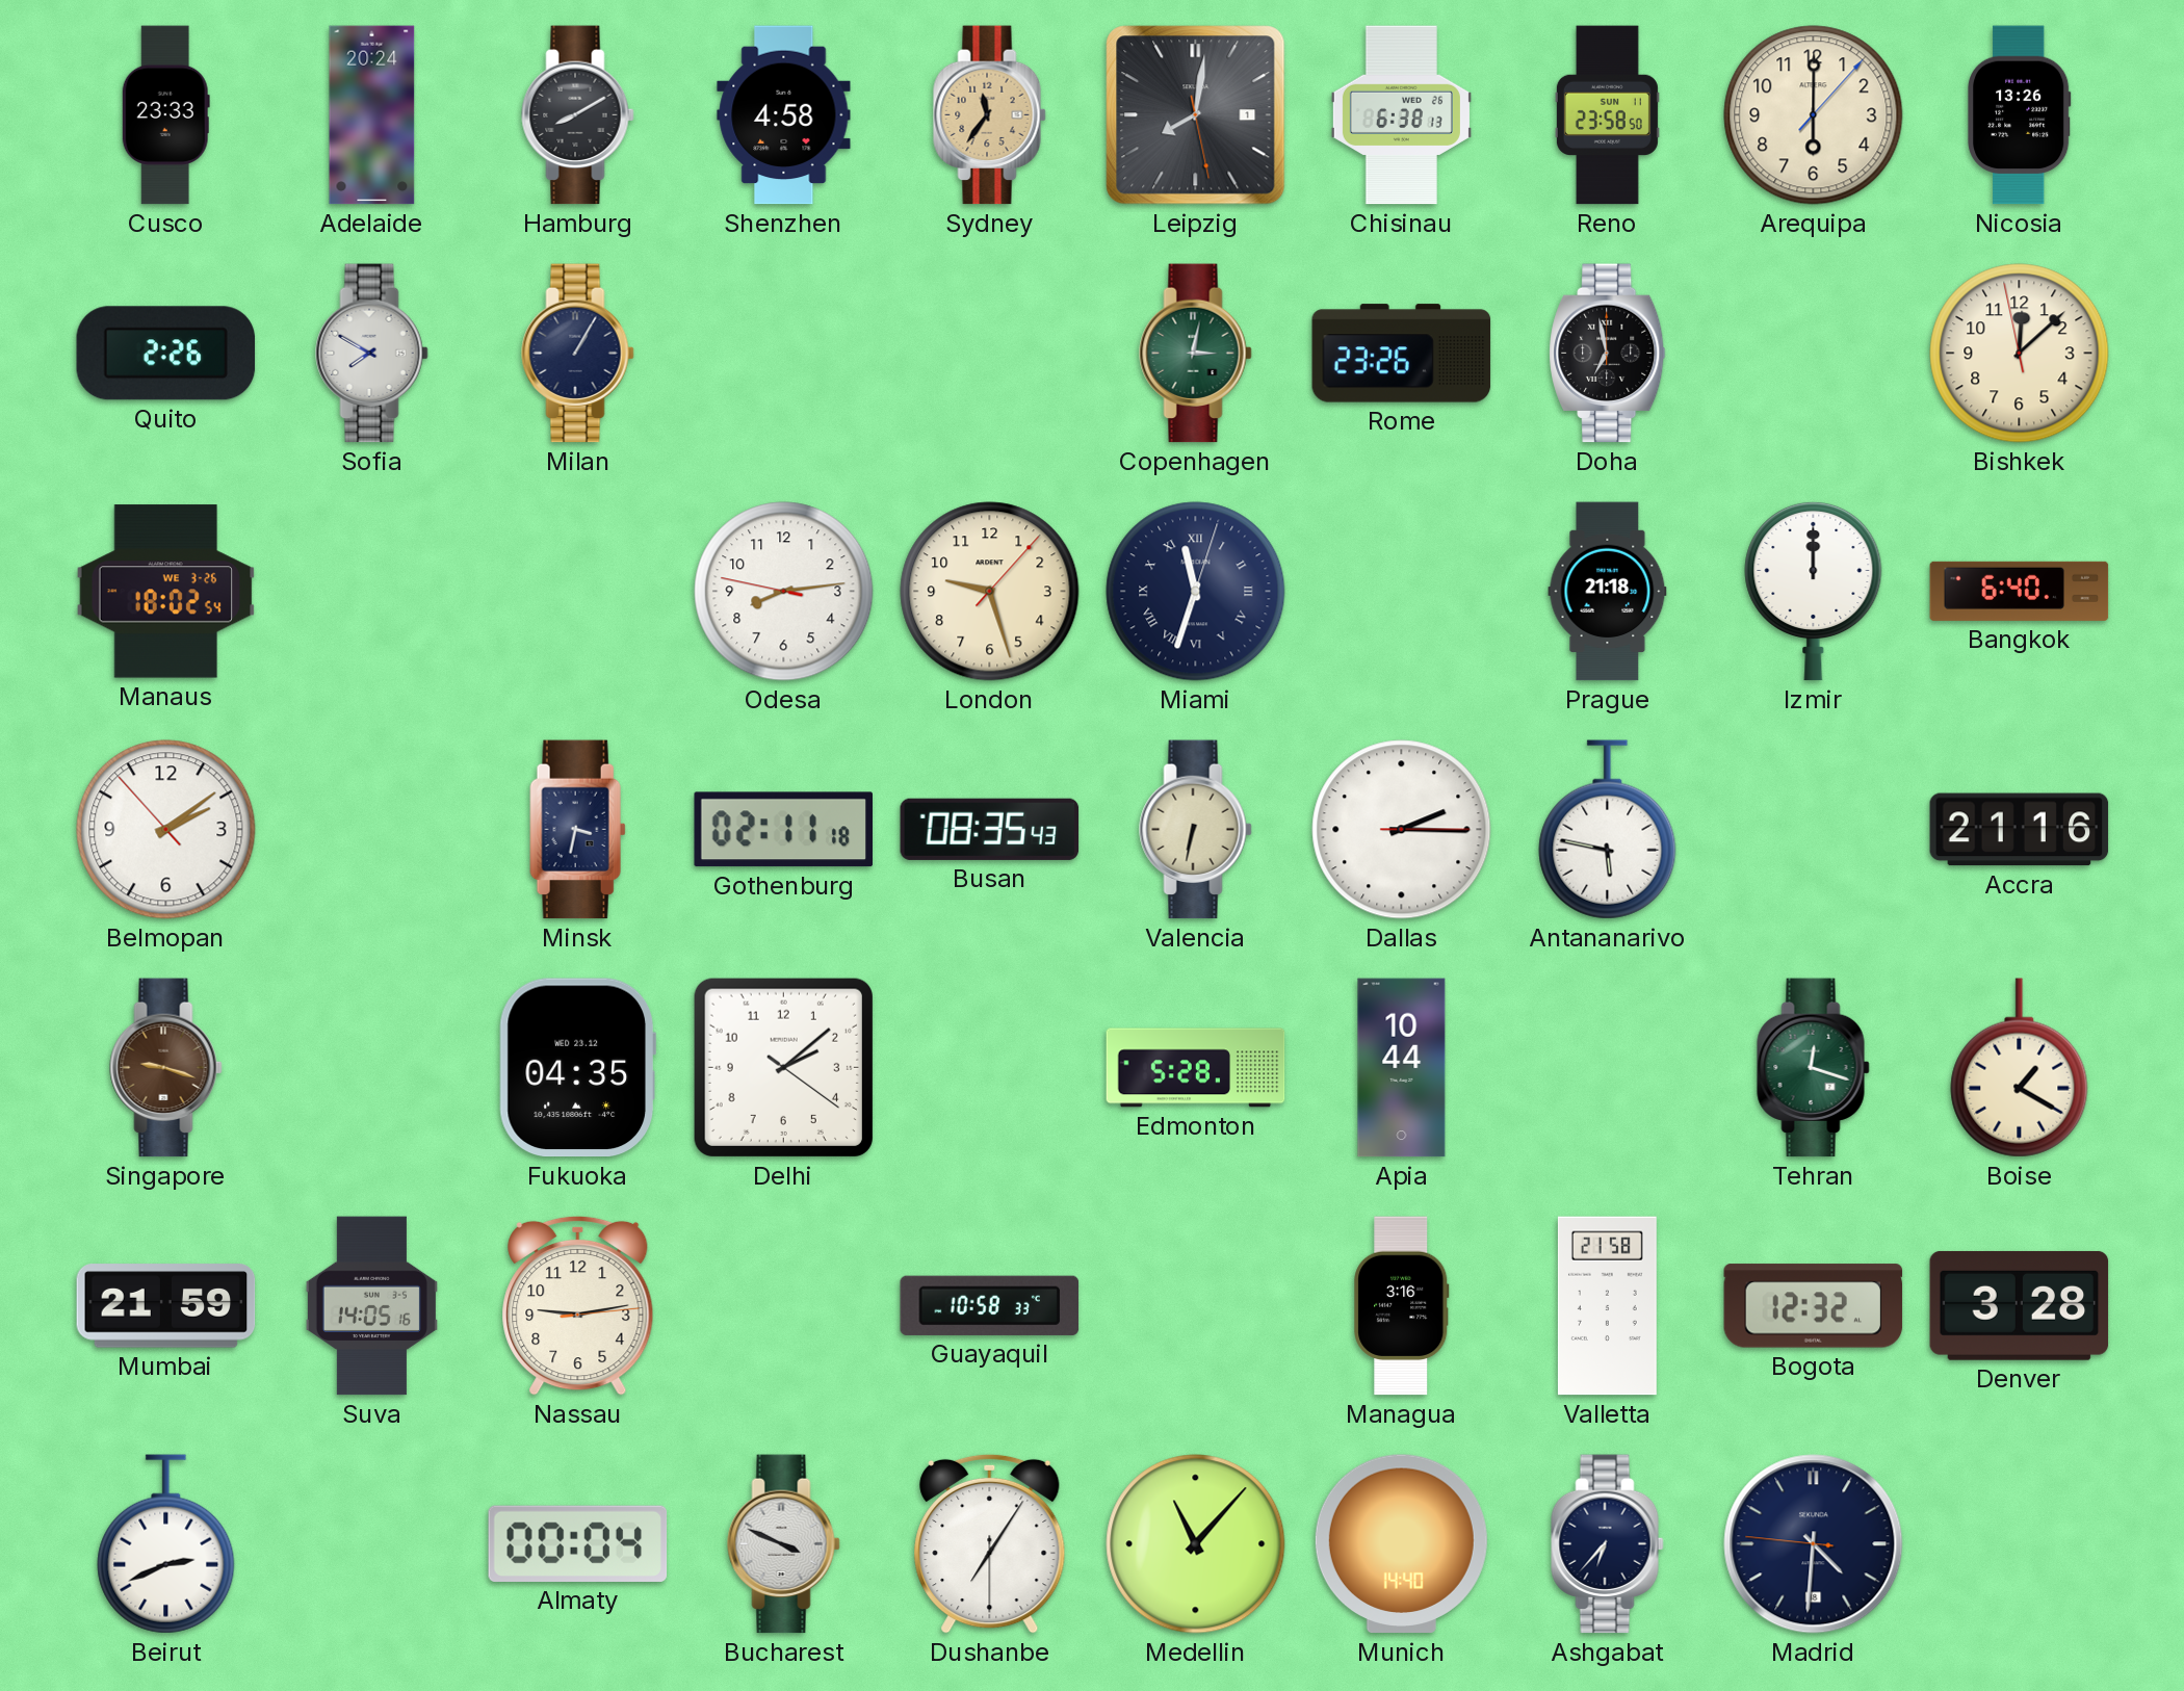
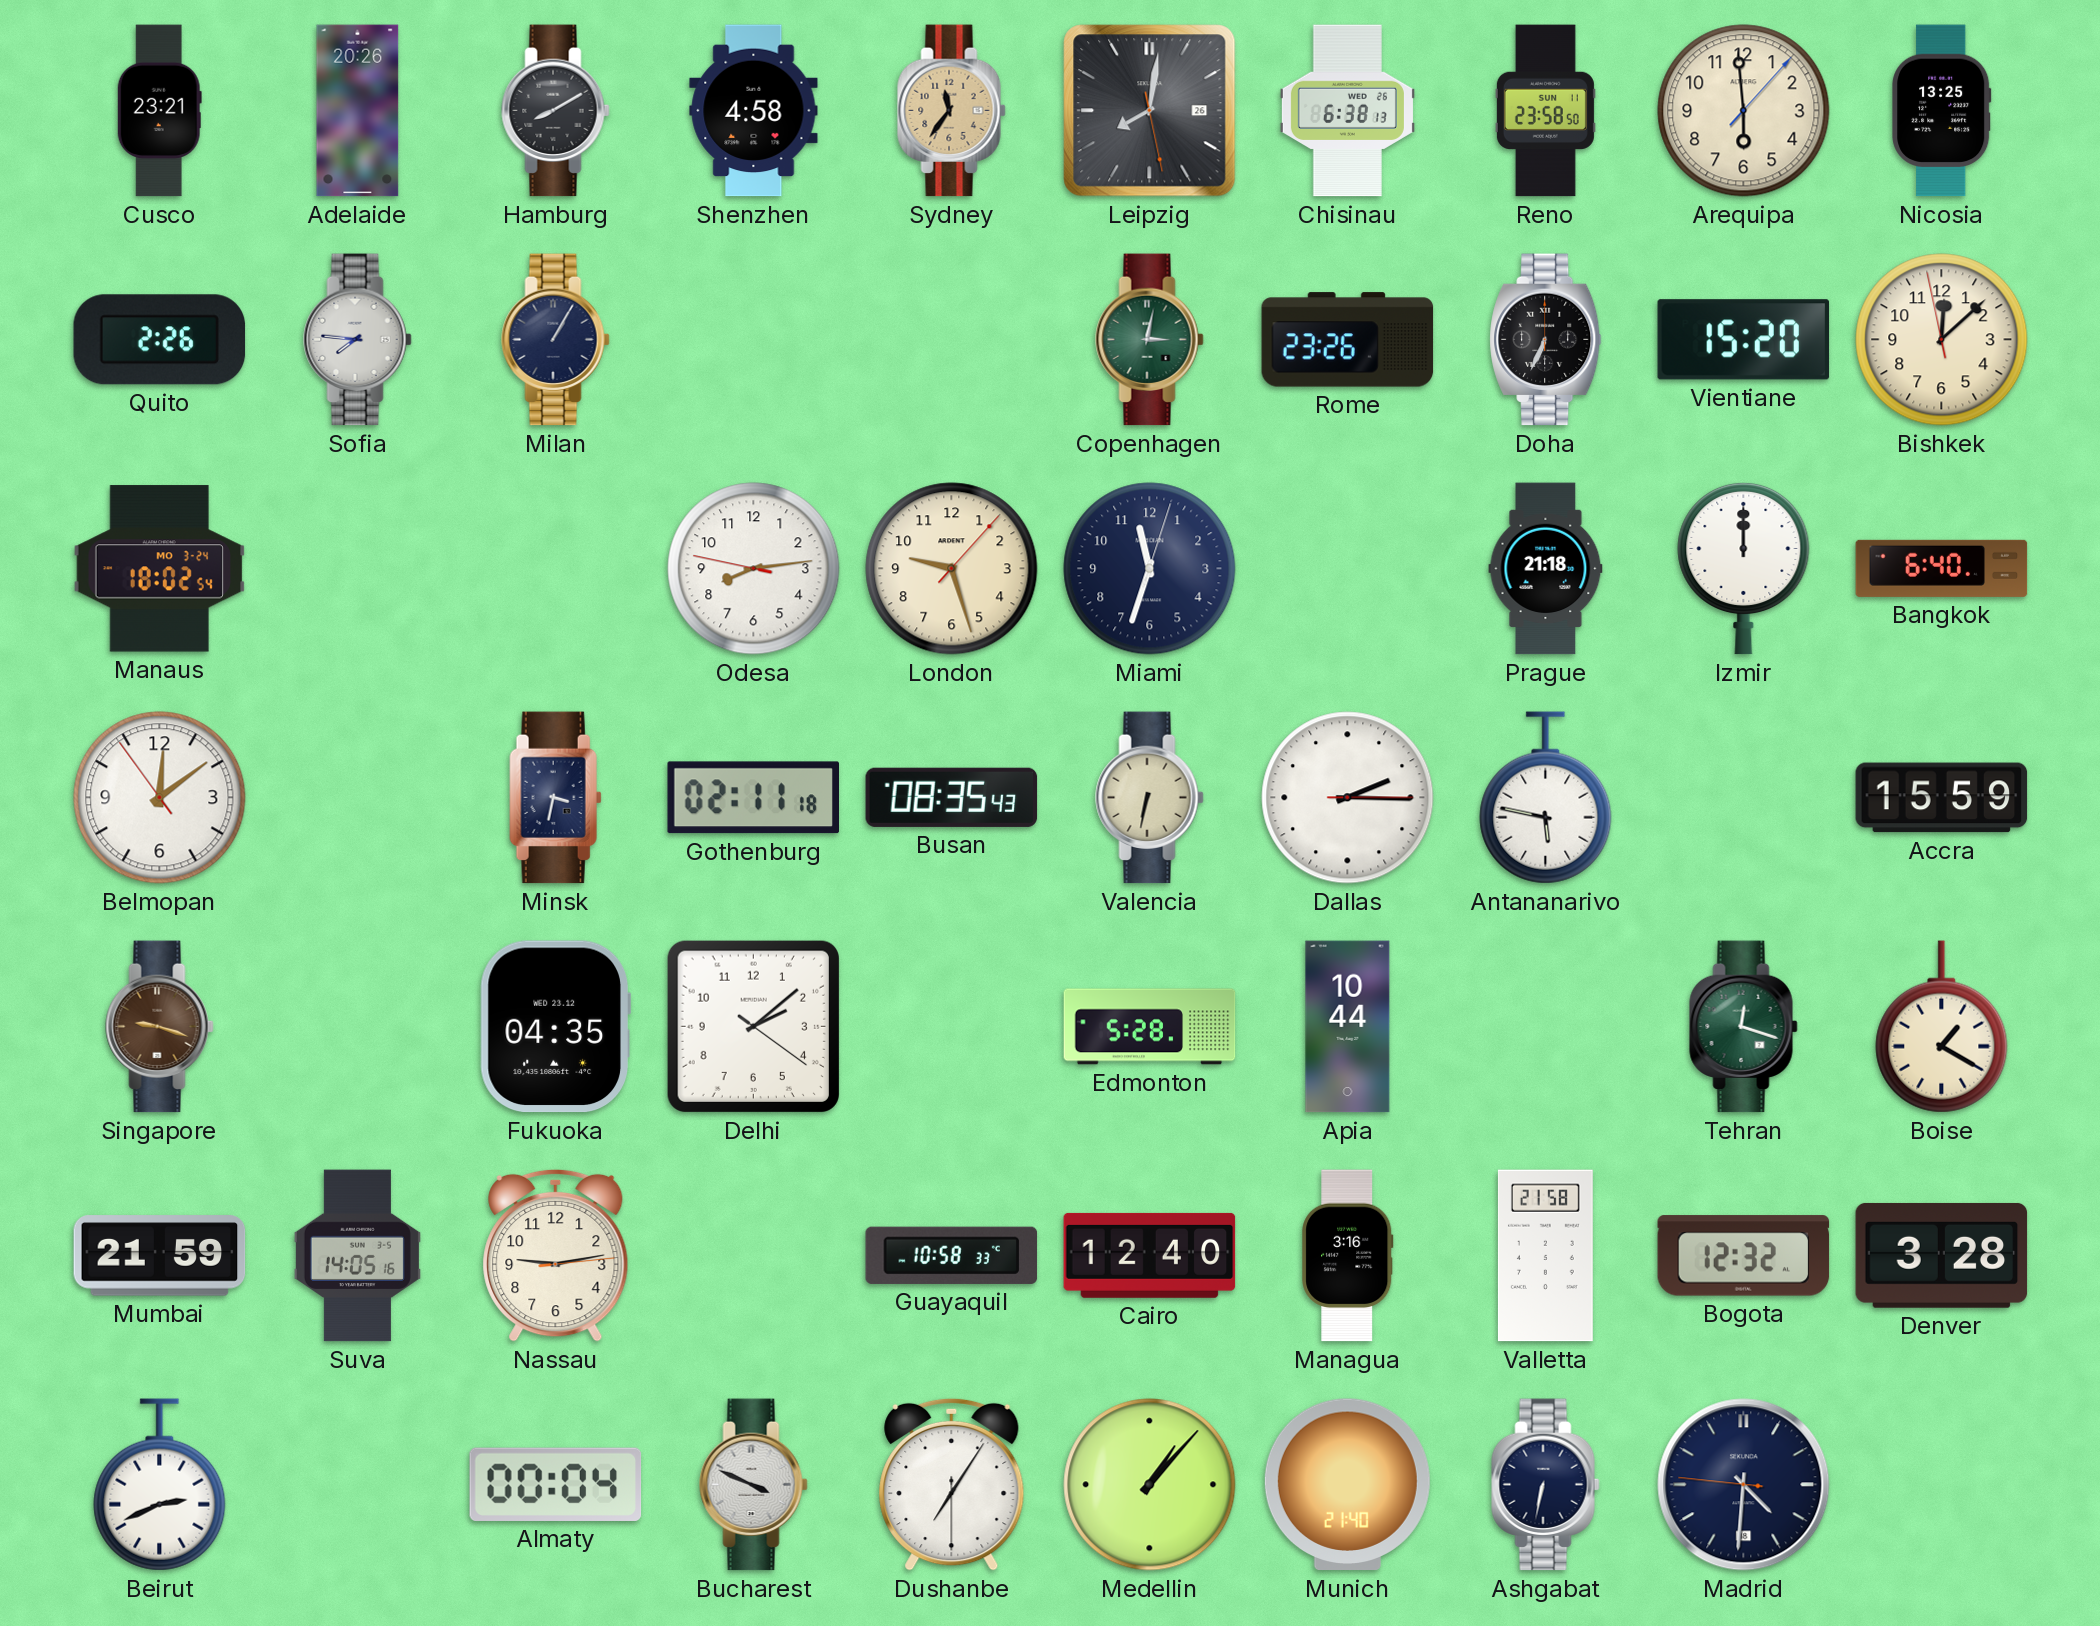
Cusco: 23:33 -> 23:21 (159, 111)
Adelaide: 20:24 -> 20:26 (358, 111)
Leipzig date: 1 -> 26 (1150, 111)
Arequipa: 6:00 -> 5:59 (1744, 111)
Nicosia: 13:26 -> 13:25 (1942, 111)
Sofia: 7:50 -> 7:46 (358, 340)
Doha: 6:58 -> 6:34 (1546, 340)
Vientiane: none -> 15:20 (1744, 340)
Manaus date: WE 3-26 -> MO 3-24 (160, 569)
Miami numerals: Roman -> Arabic (1150, 569)
Belmopan: 2:08 -> 12:08 (160, 798)
Accra: 21:16 -> 15:59 (1942, 798)
Cairo: none -> 12:40 (1150, 1255)
Medellin: 11:07 -> 1:07 (1150, 1485)
Munich: 14:40 -> 21:40 (1347, 1485)
Ashgabat: 6:37 -> 6:32 (1546, 1485)
